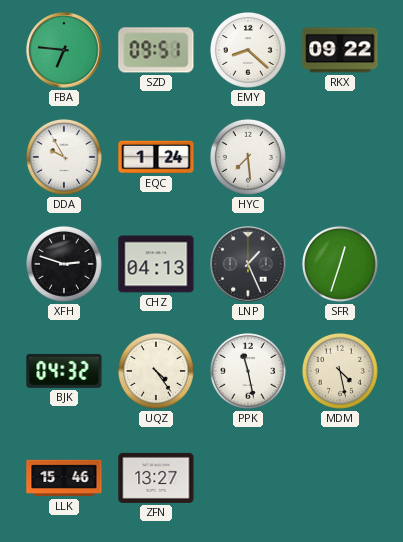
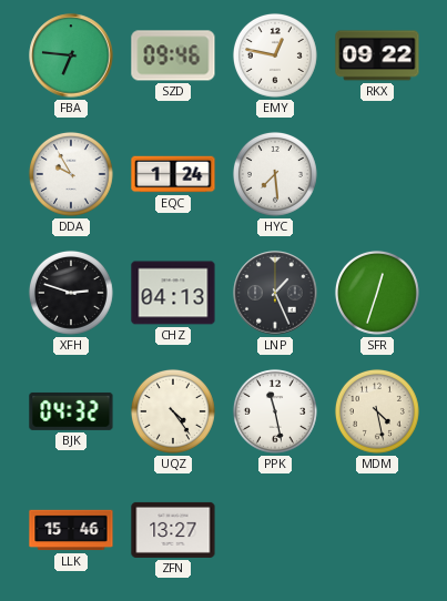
SZD: 09:51 -> 09:46 (173, 55)
EMY: 8:22 -> 12:47 (275, 55)
